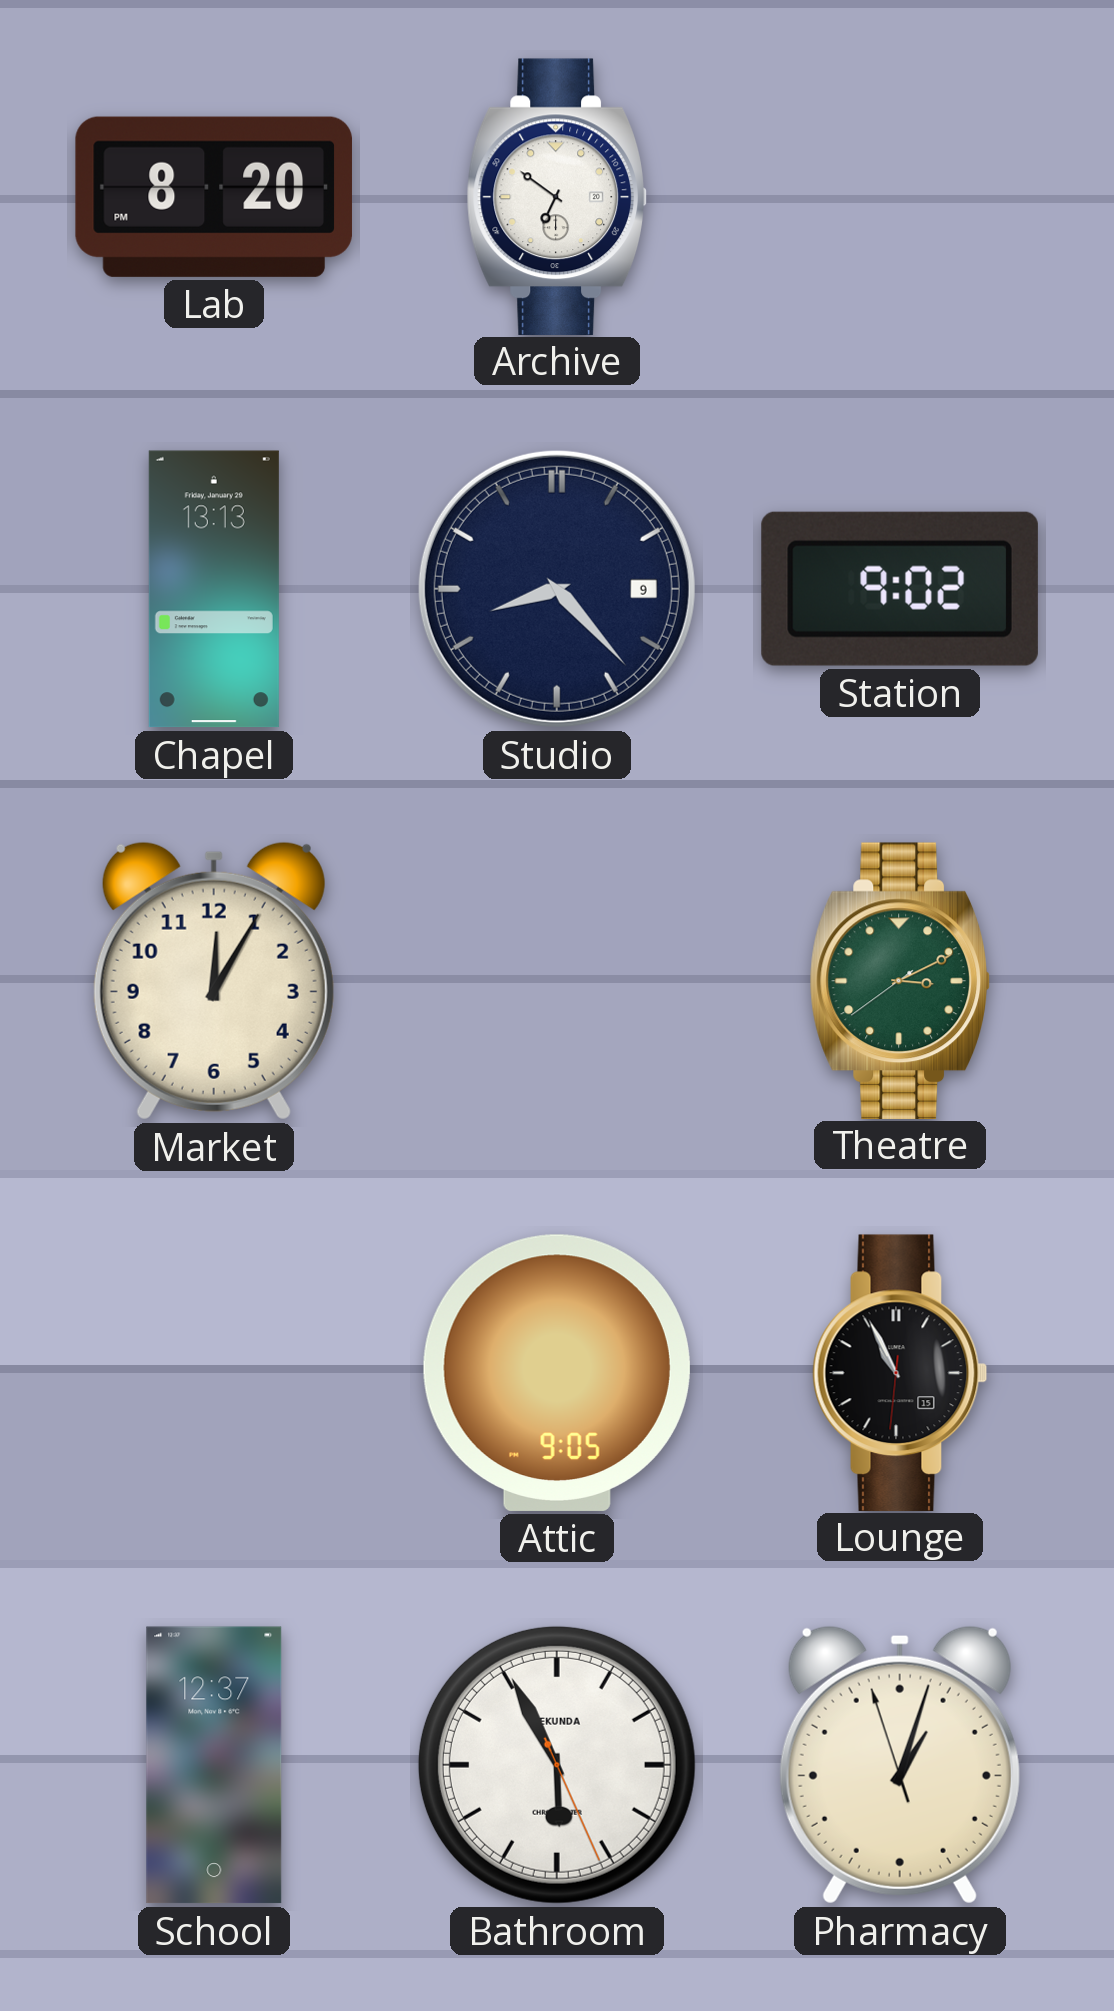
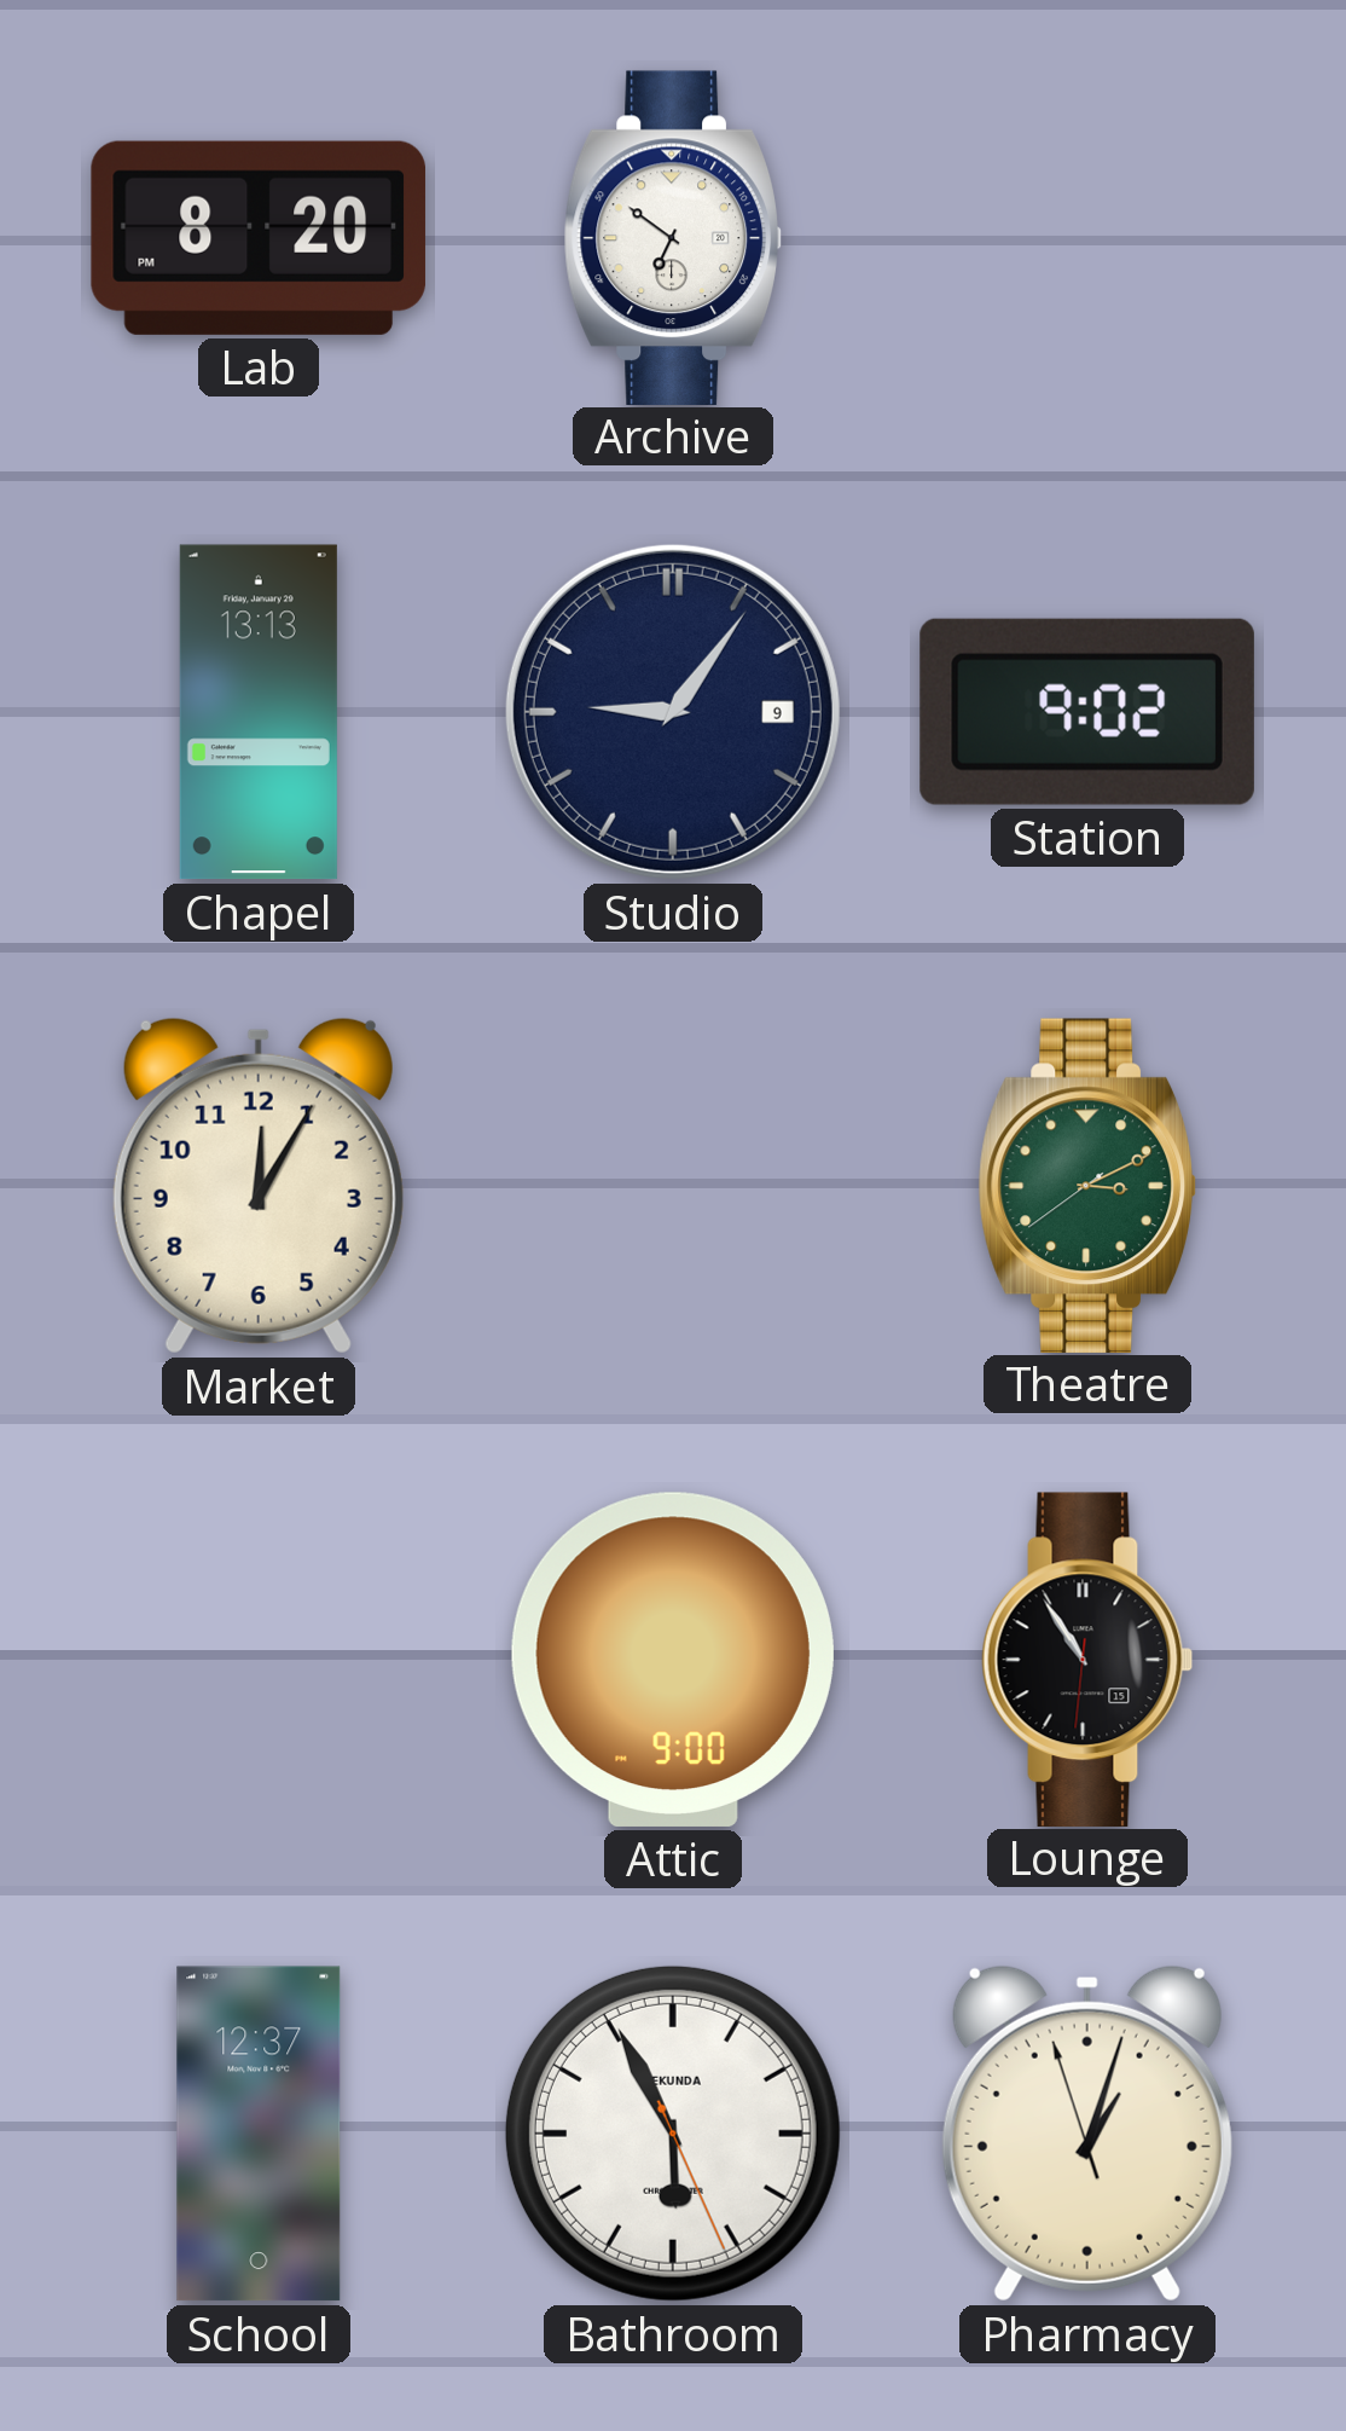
Studio: 8:23 -> 9:06 (673, 712)
Attic: 9:05 -> 9:00 (673, 1660)
Lounge: 10:55 -> 10:54 (1087, 1659)
